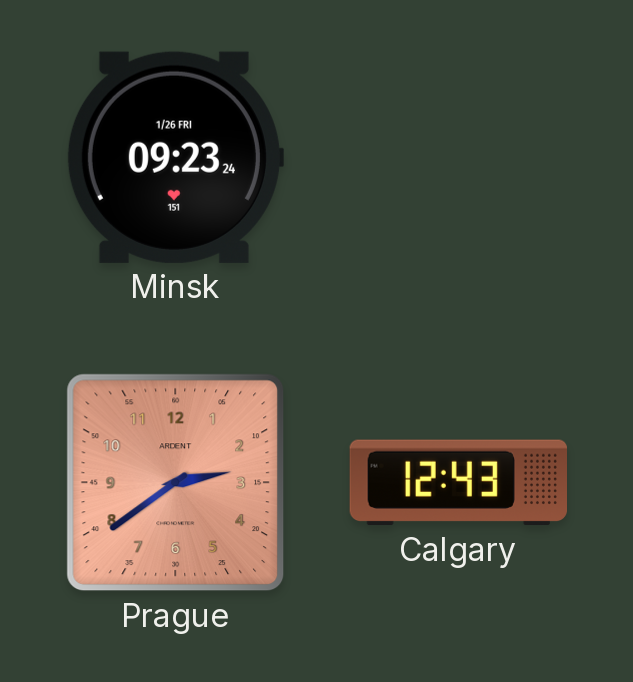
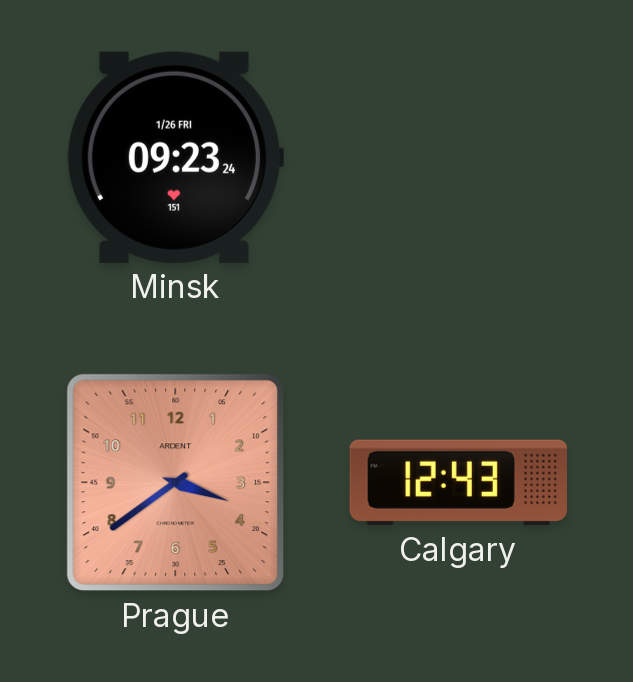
Prague: 2:39 -> 3:39 (176, 483)
